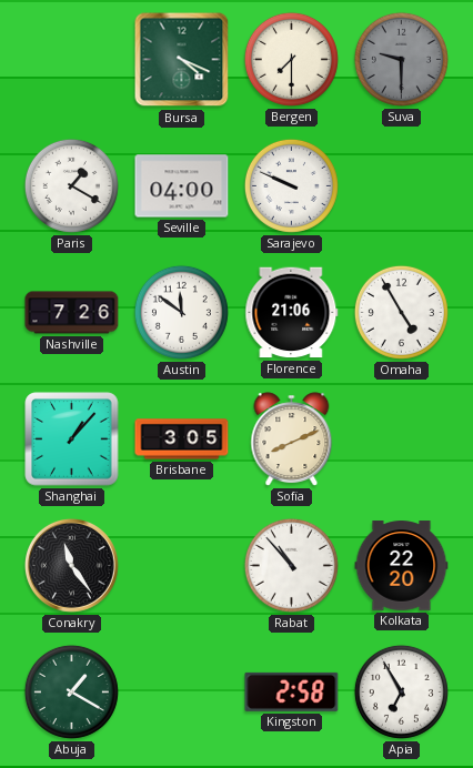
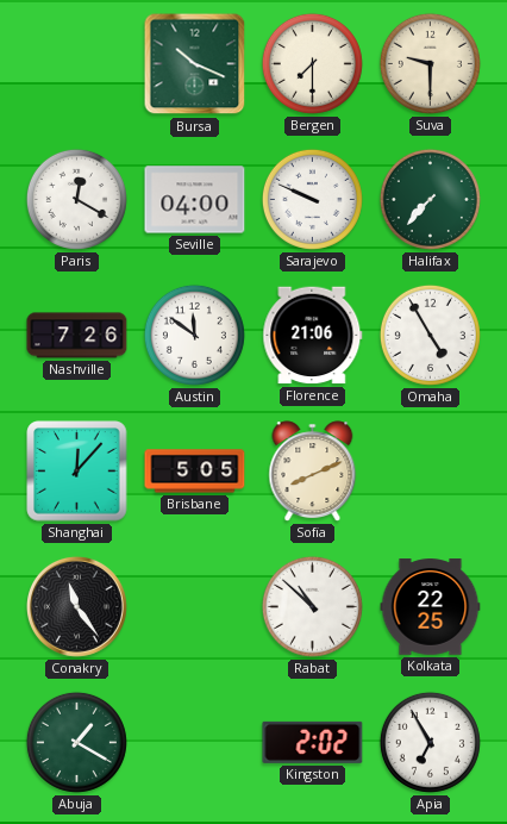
Bursa: 4:19 -> 10:19 (195, 64)
Suva dial: grey -> cream (430, 63)
Paris: 1:20 -> 12:20 (76, 199)
Halifax: none -> 7:37 (430, 199)
Shanghai: 1:07 -> 12:07 (77, 472)
Brisbane: 3:05 -> 5:05 (195, 472)
Rabat: 10:53 -> 10:52 (312, 606)
Kolkata: 22:20 -> 22:25 (431, 607)
Kingston: 2:58 -> 2:02 (313, 742)
